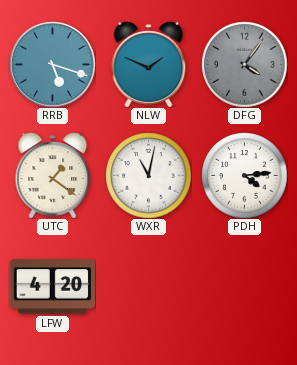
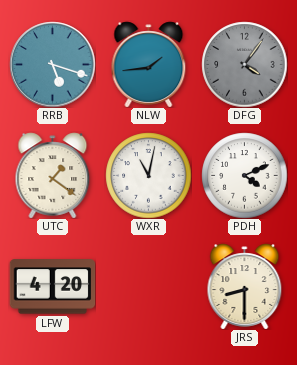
NLW: 1:49 -> 1:44 (149, 64)
PDH: 4:14 -> 4:11 (244, 175)
JRS: none -> 8:30 (245, 286)
